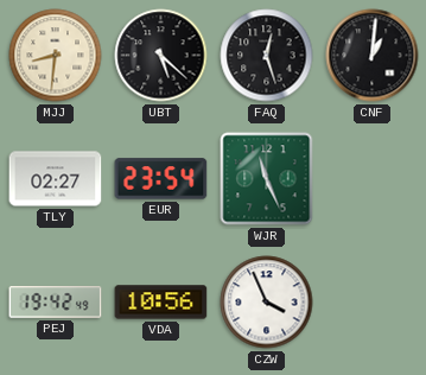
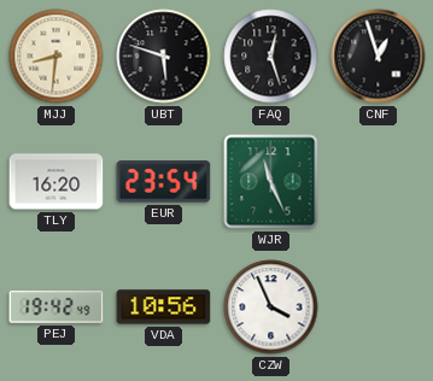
UBT: 5:22 -> 5:48 (164, 57)
CNF: 1:01 -> 12:57 (379, 57)
TLY: 02:27 -> 16:20 (57, 182)
